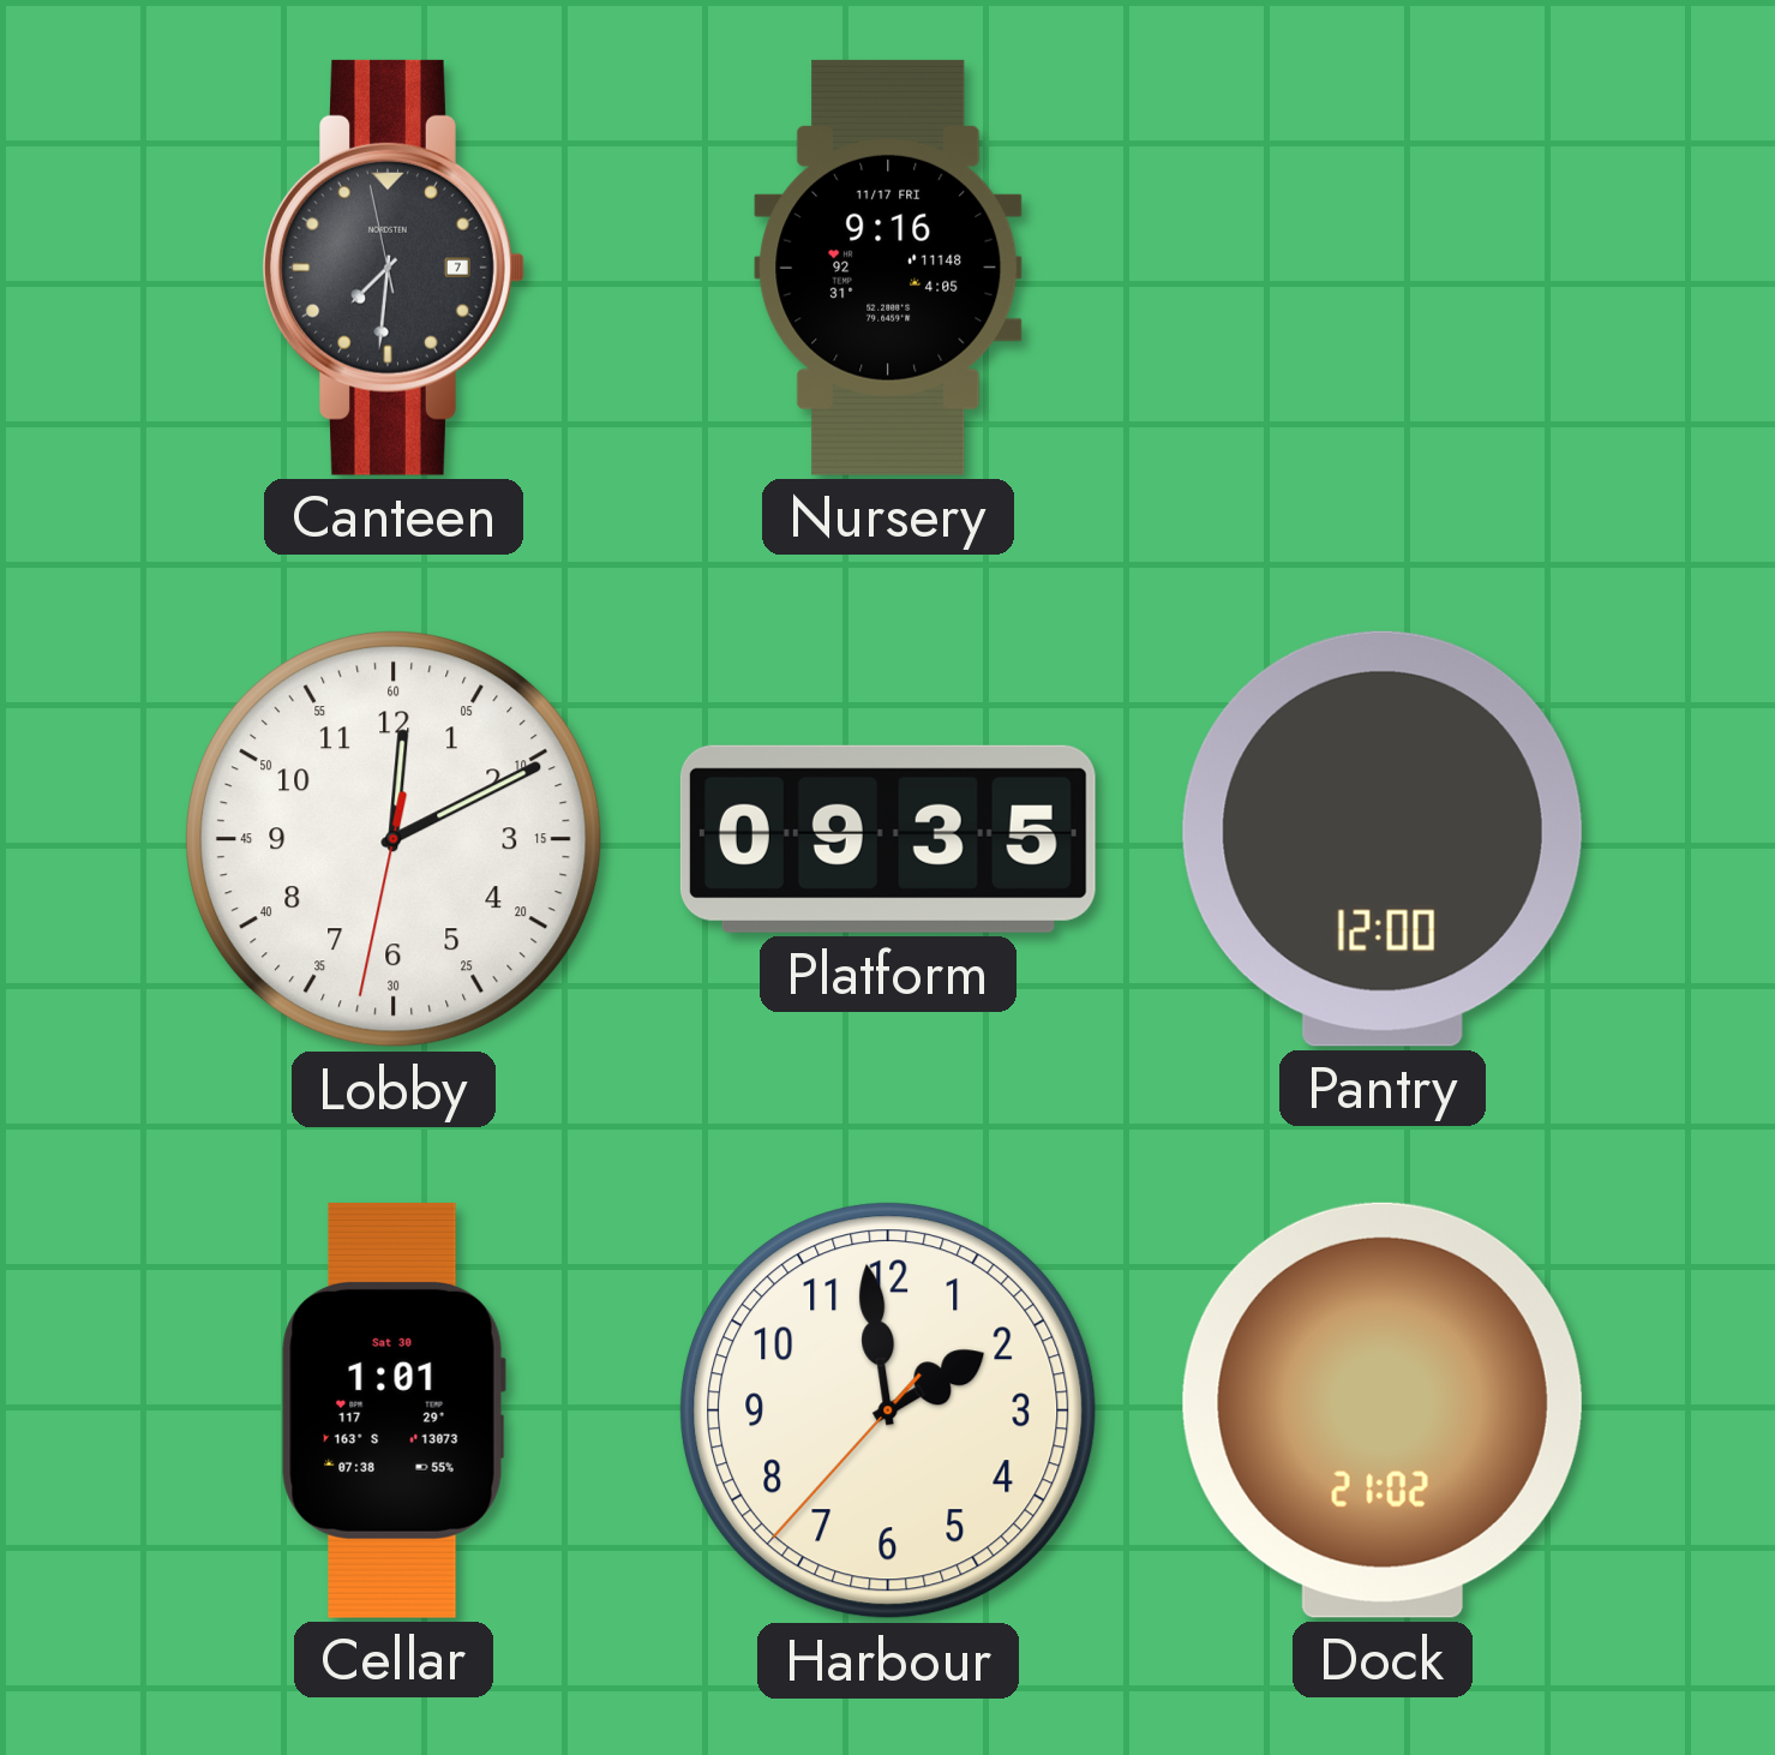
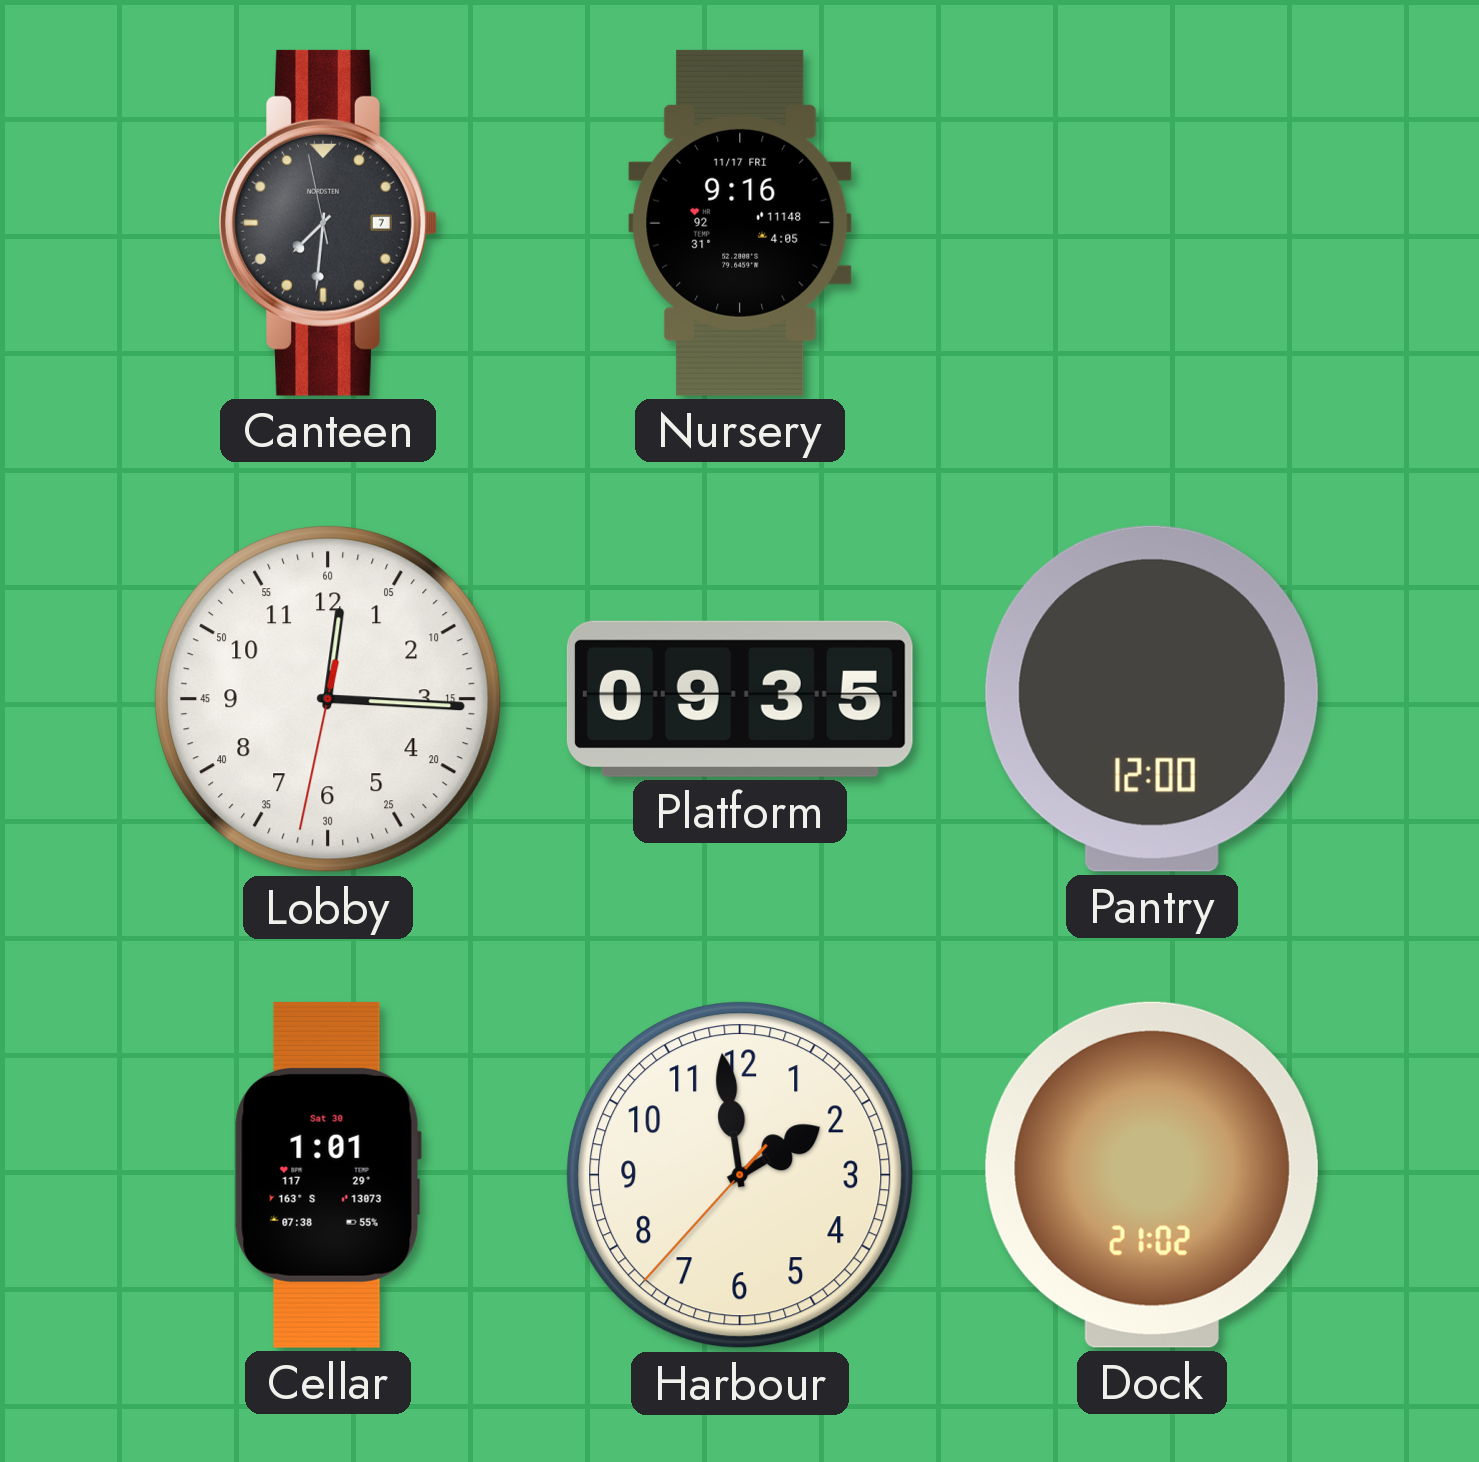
Lobby: 12:10 -> 12:15 (328, 699)
